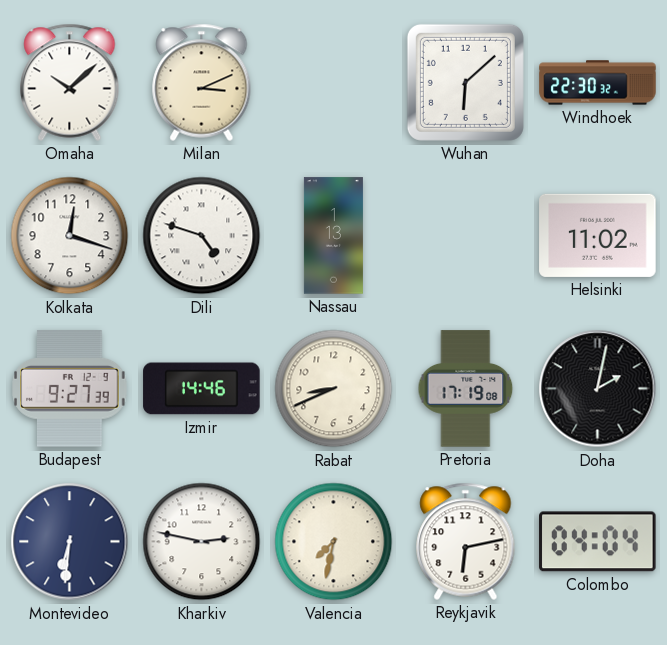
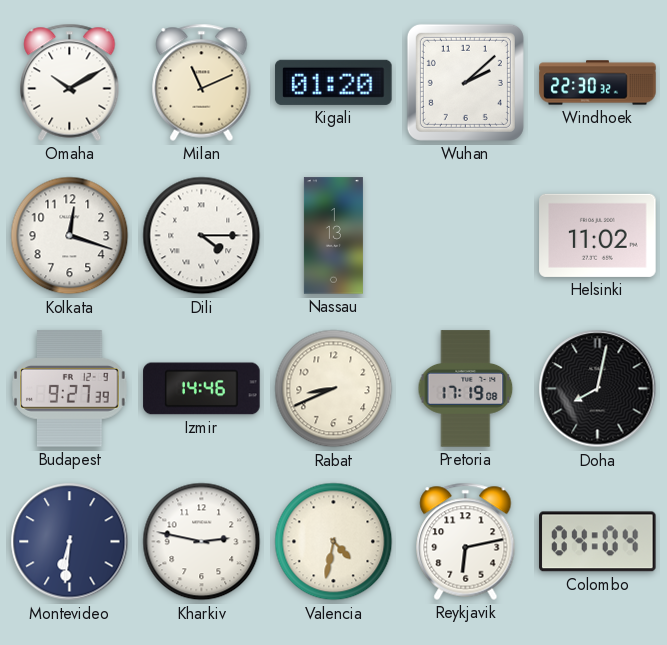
Omaha: 10:08 -> 10:10 (70, 82)
Milan: 3:11 -> 11:11 (202, 82)
Kigali: none -> 01:20 (334, 82)
Wuhan: 6:08 -> 2:08 (465, 82)
Dili: 4:48 -> 4:15 (202, 236)
Doha: 2:02 -> 8:02 (598, 389)
Valencia: 7:32 -> 4:32 (334, 542)
